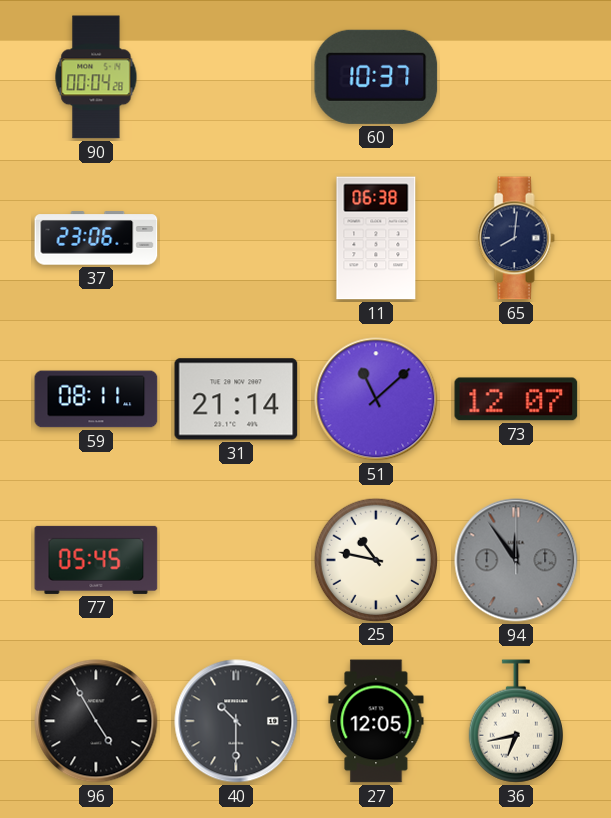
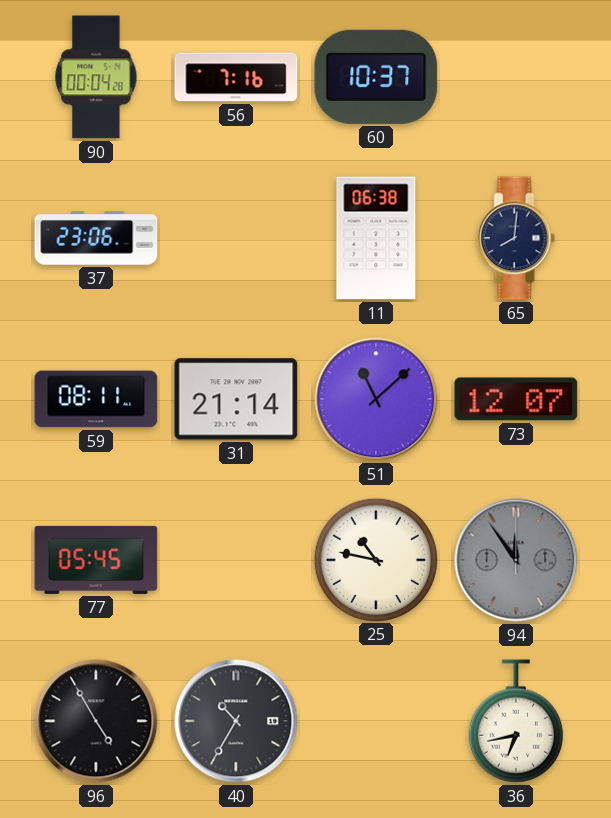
56: none -> 7:16 (236, 77)
40: 10:30 -> 10:35 (236, 721)
27: 12:05 -> none (376, 721)
